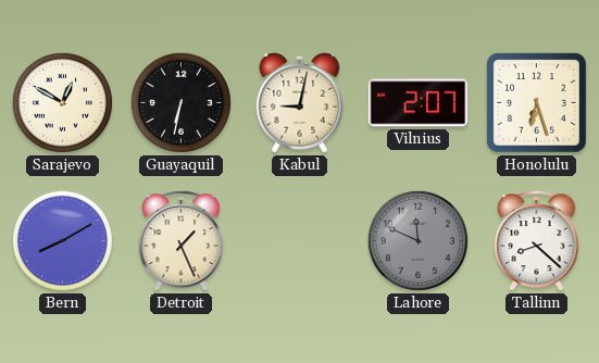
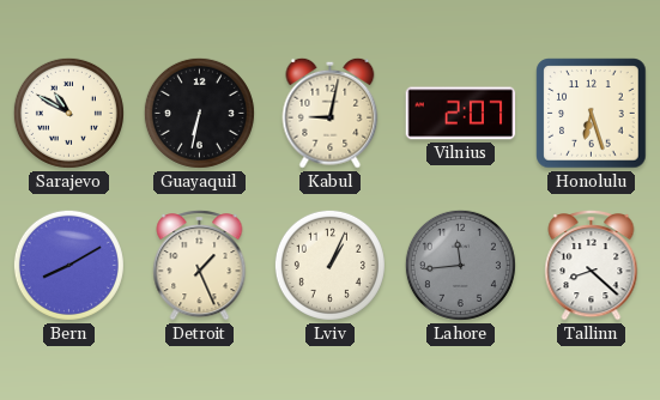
Sarajevo: 12:50 -> 10:50 (68, 113)
Lviv: none -> 1:04 (329, 265)
Lahore: 11:49 -> 11:44 (460, 265)
